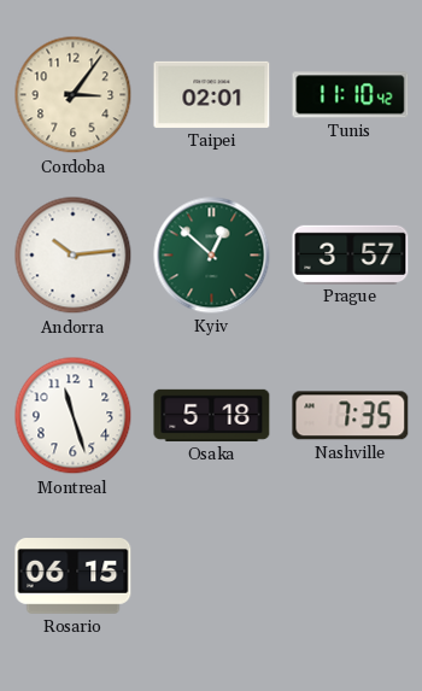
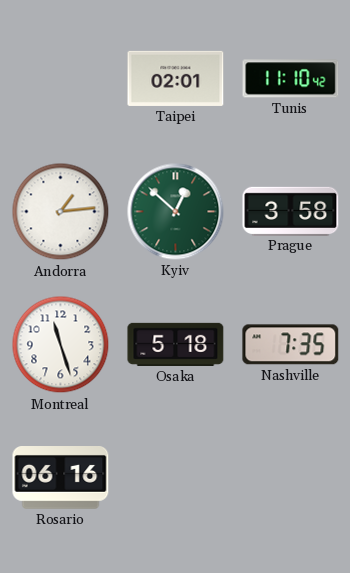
Cordoba: 3:06 -> none (74, 95)
Andorra: 10:14 -> 1:14 (61, 212)
Prague: 3:57 -> 3:58 (291, 211)
Rosario: 06:15 -> 06:16 (61, 478)
